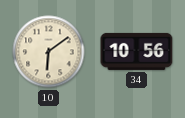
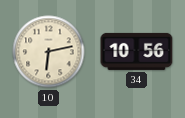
10: 6:09 -> 6:13 (49, 52)
